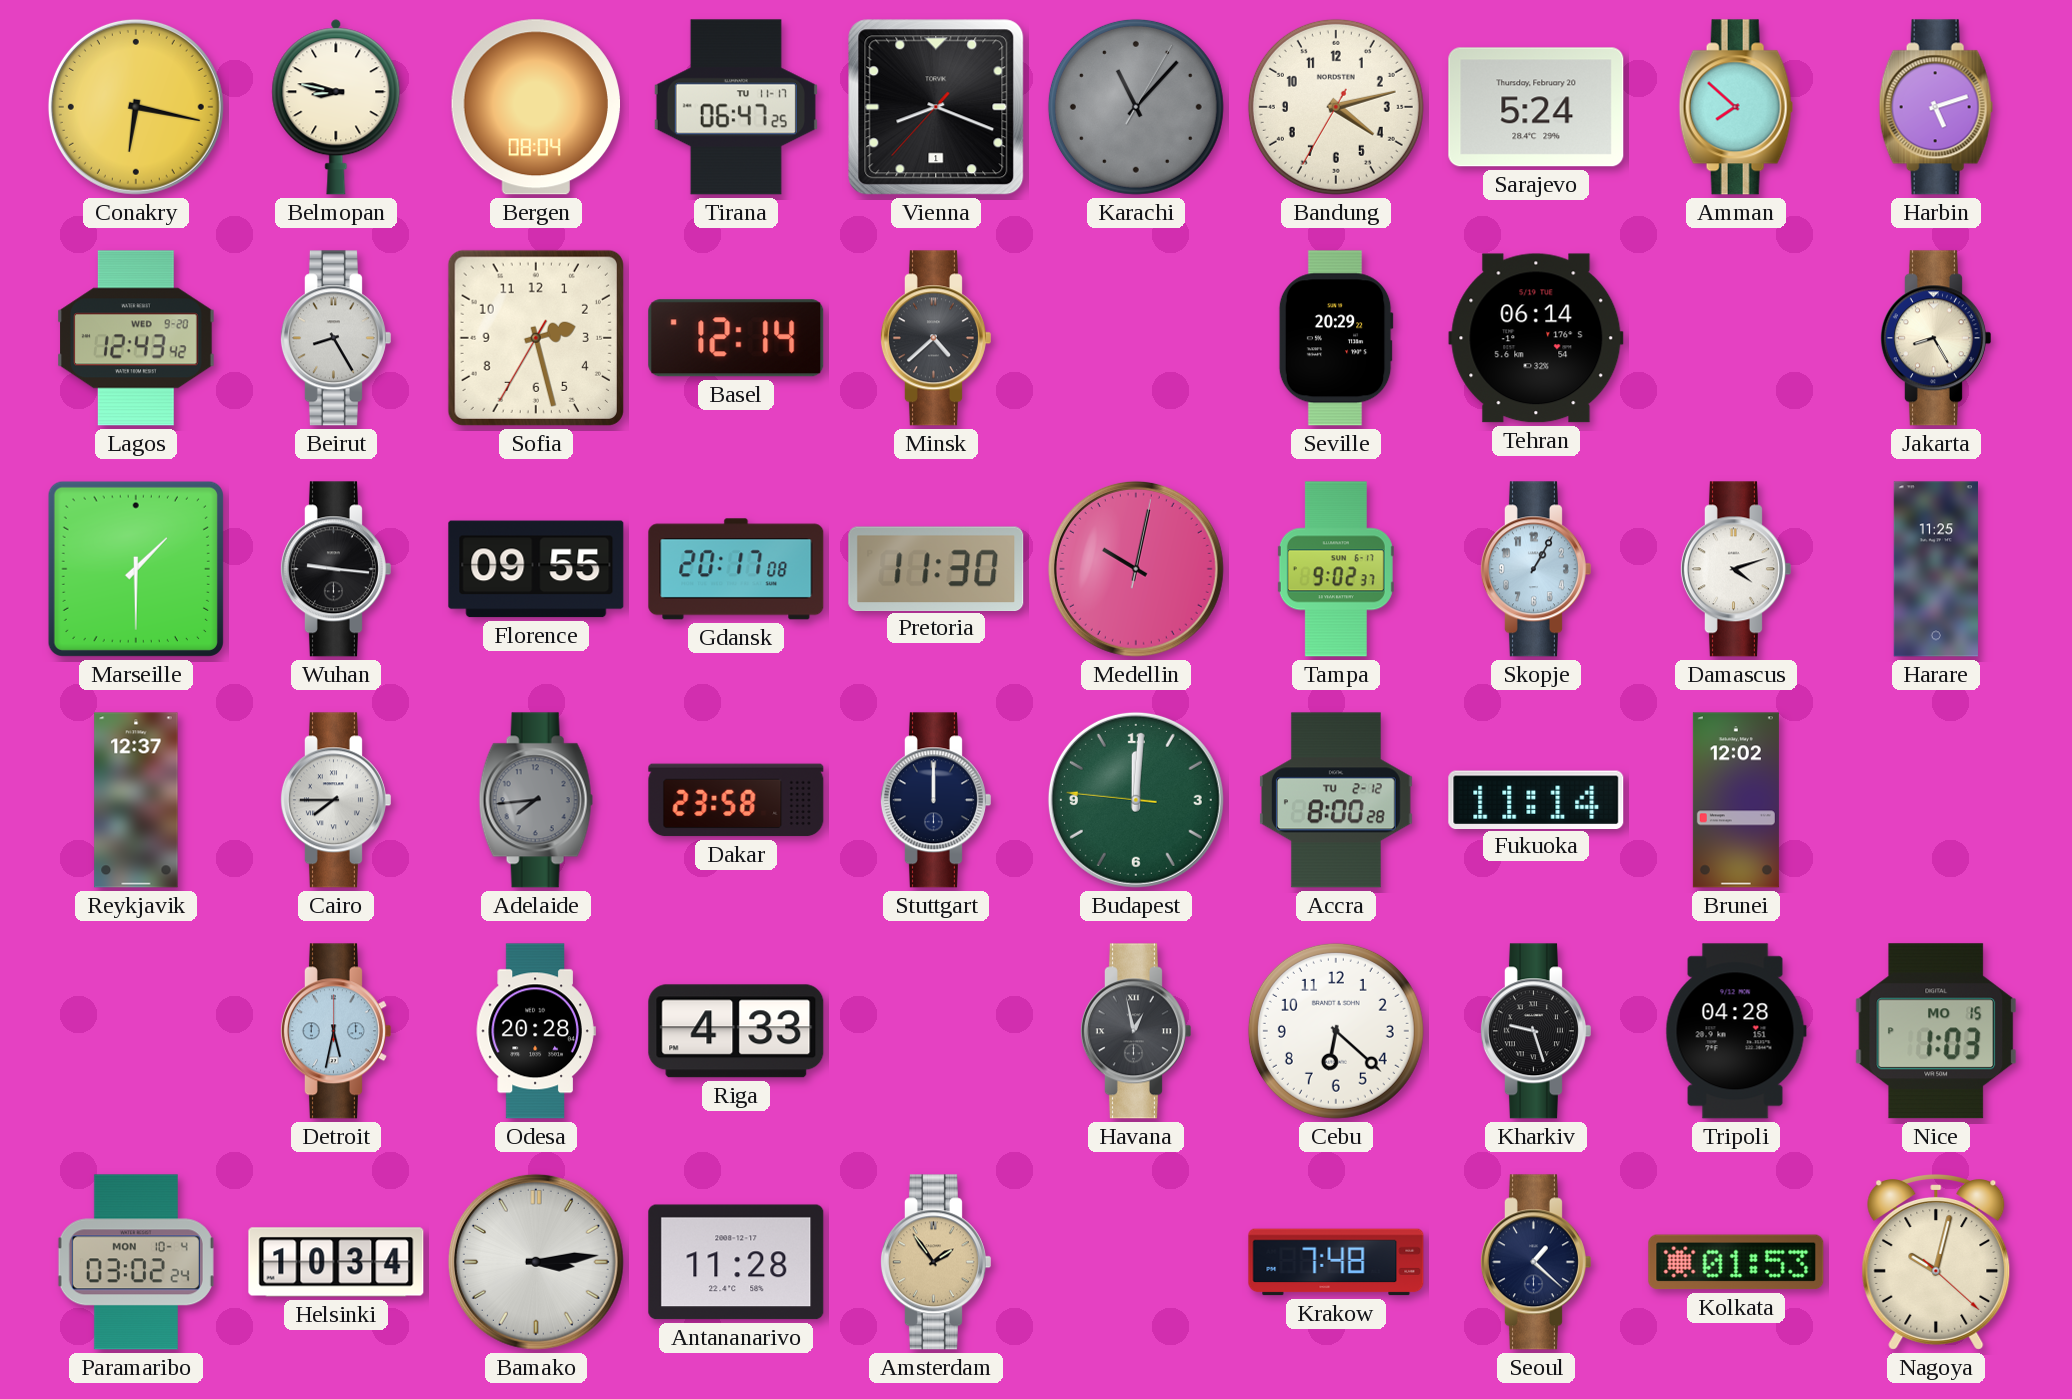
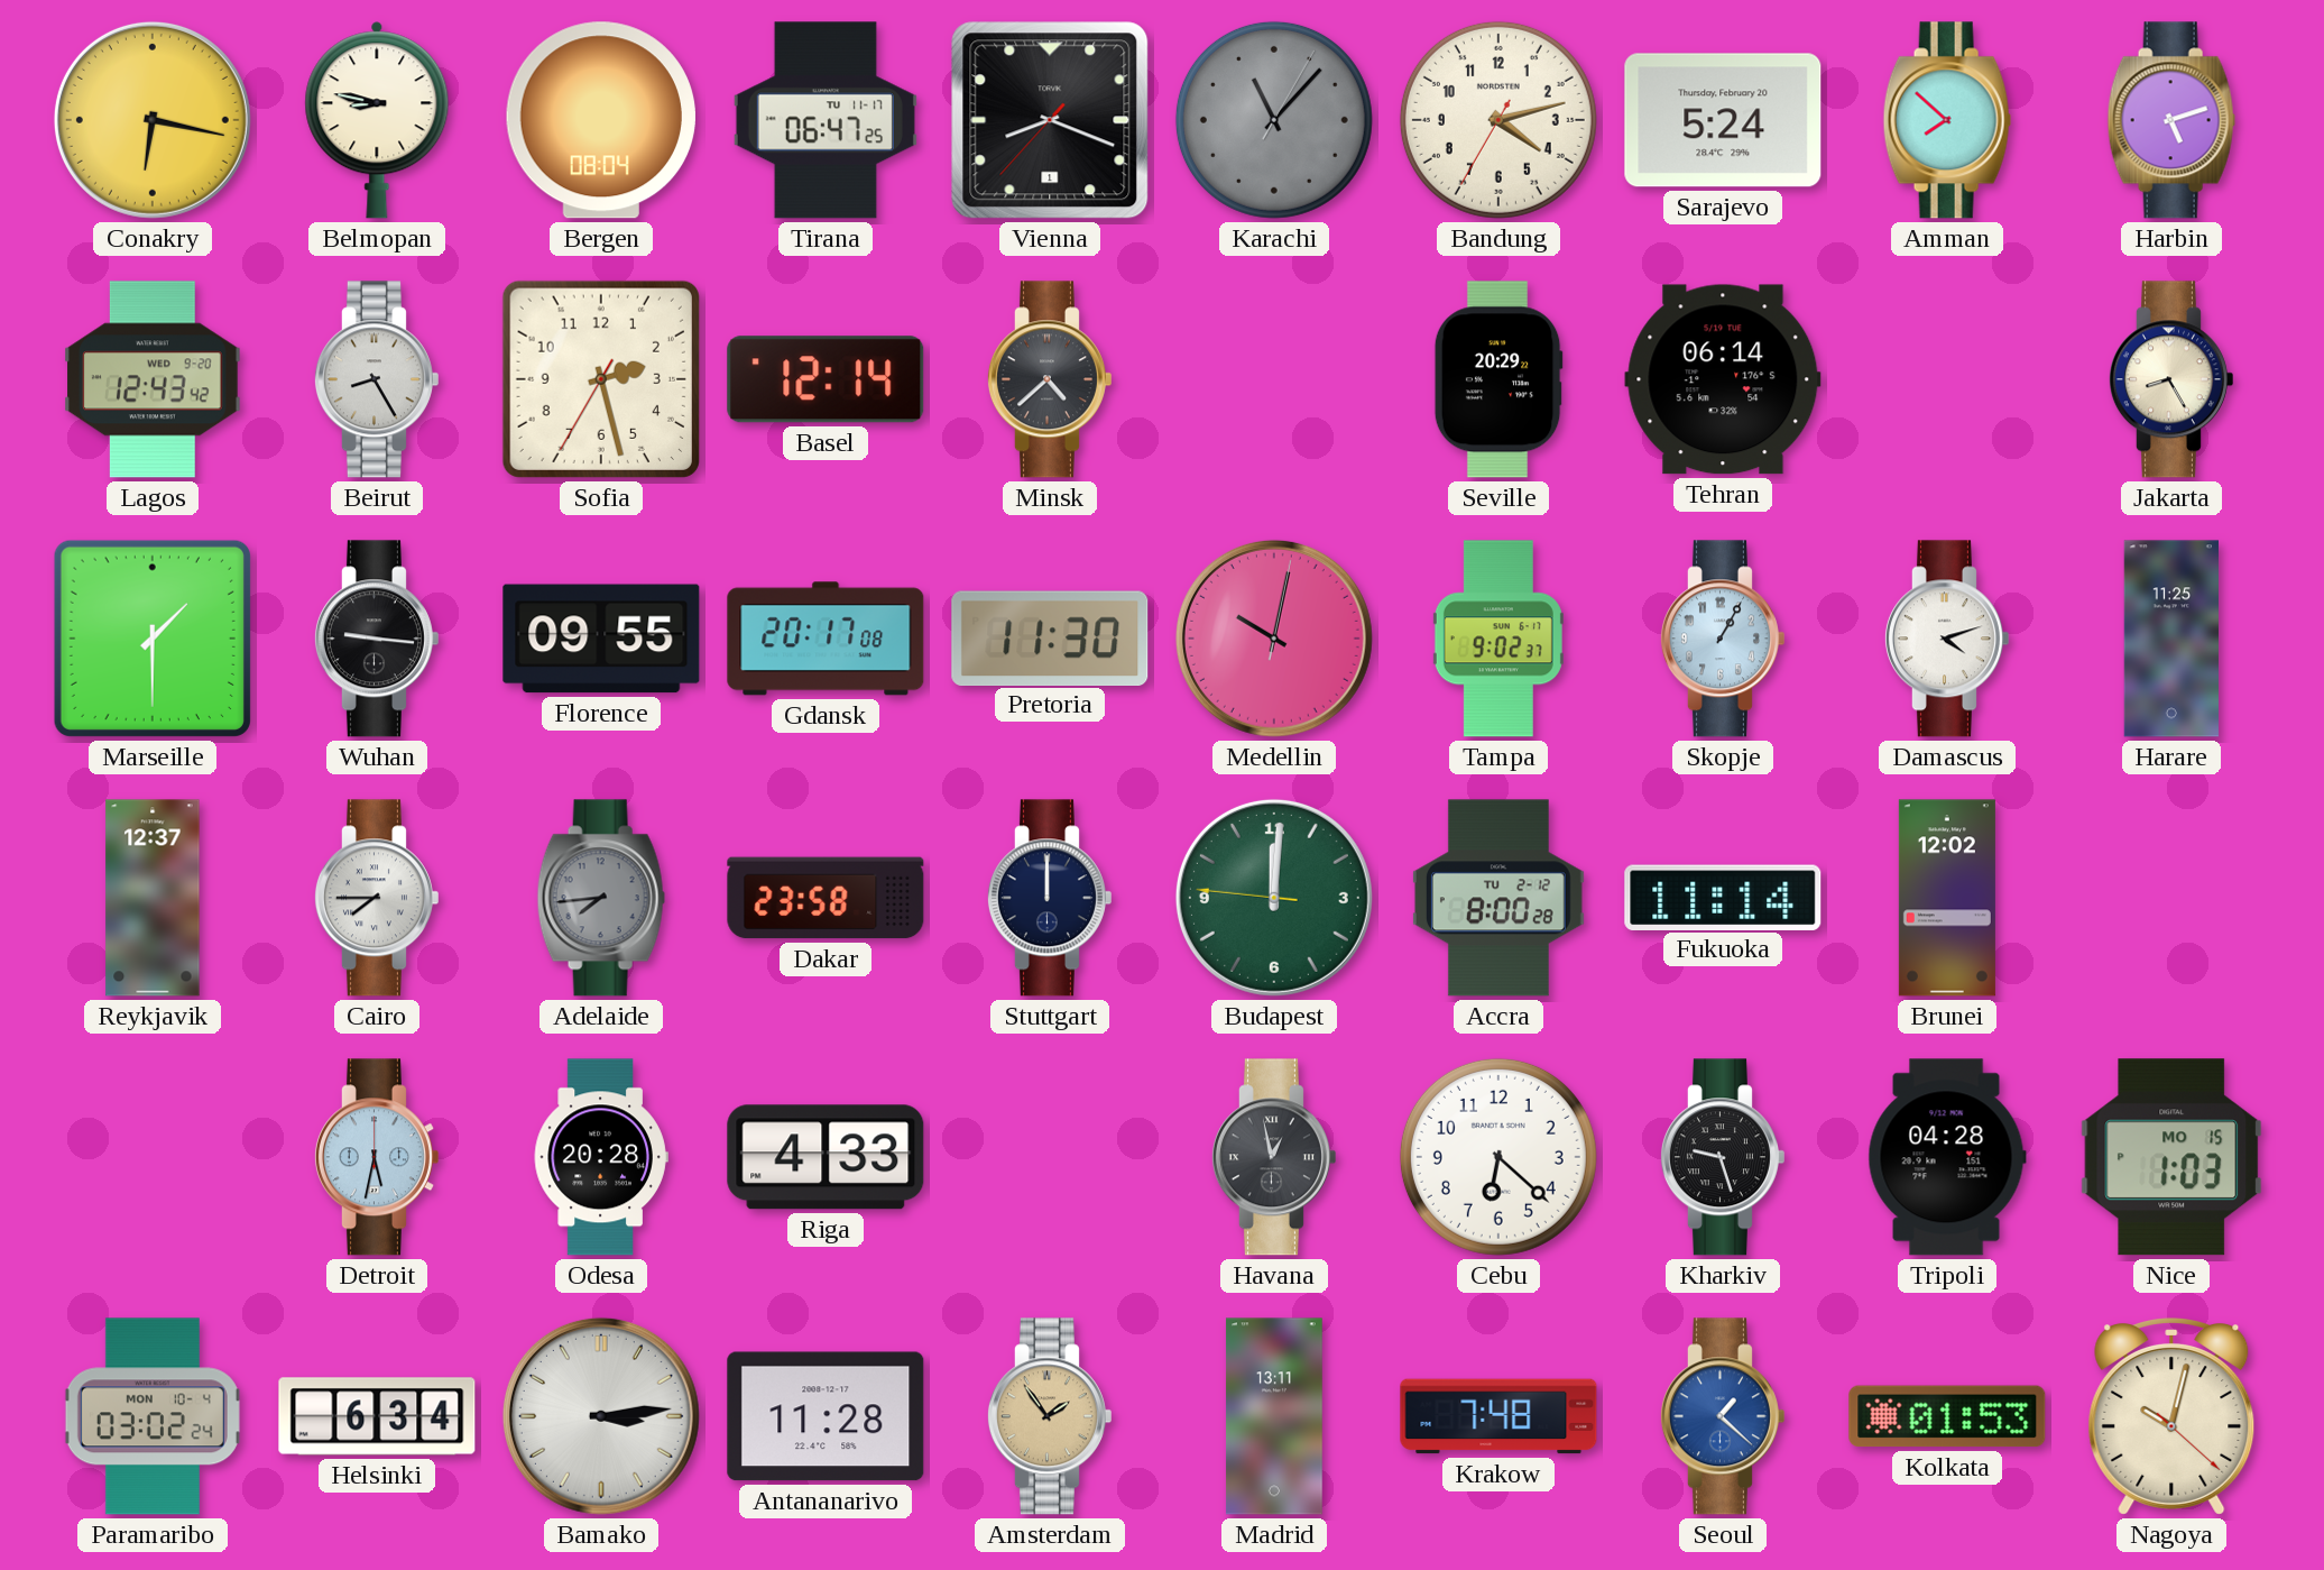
Helsinki: 10:34 -> 6:34 (377, 1416)
Madrid: none -> 13:11 (1274, 1416)
Seoul dial: navy -> blue (1722, 1416)
